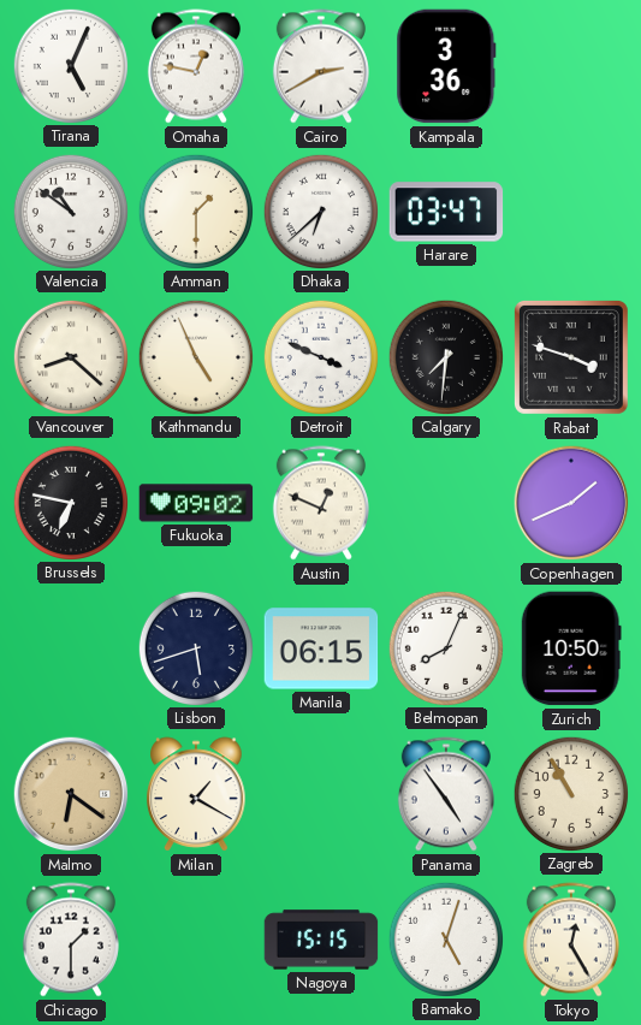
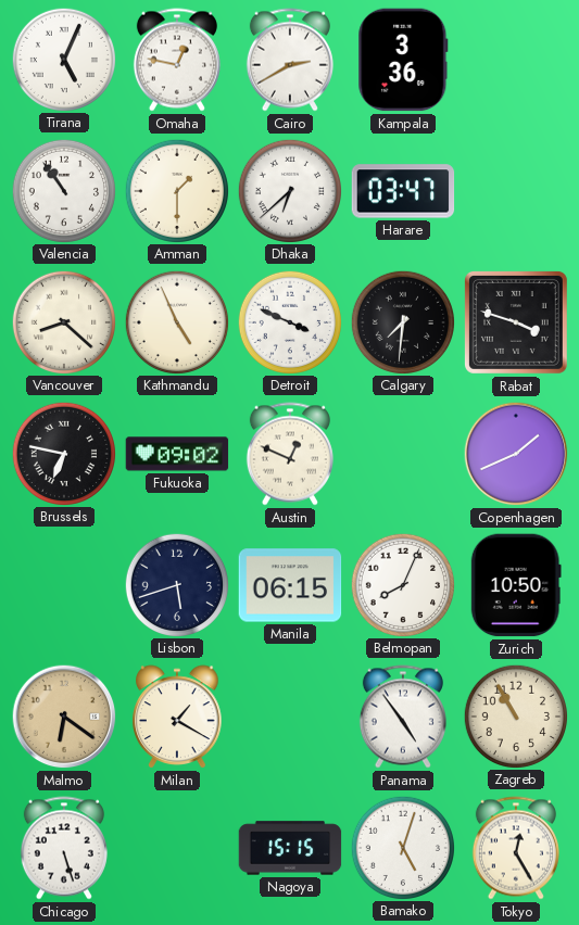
Valencia: 10:51 -> 10:54 (63, 190)
Chicago: 1:30 -> 5:27 (64, 848)
